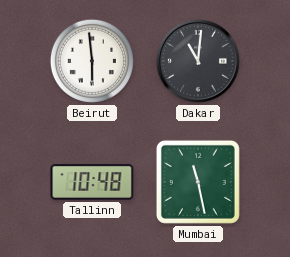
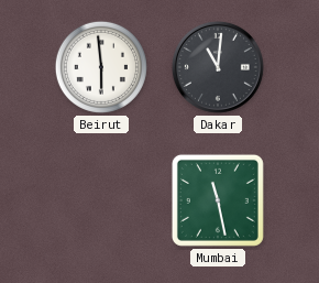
Tallinn: 10:48 -> none (92, 183)
